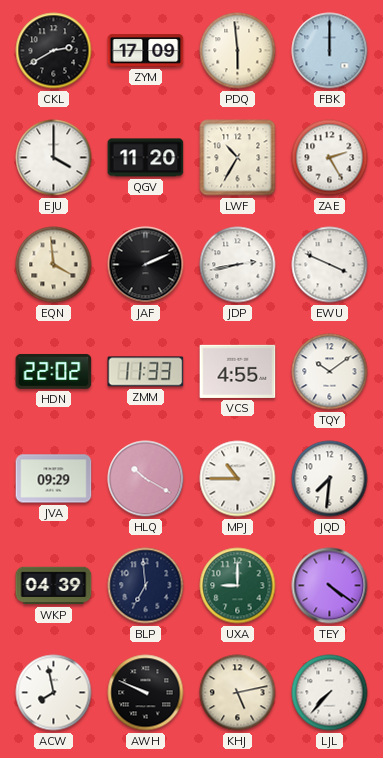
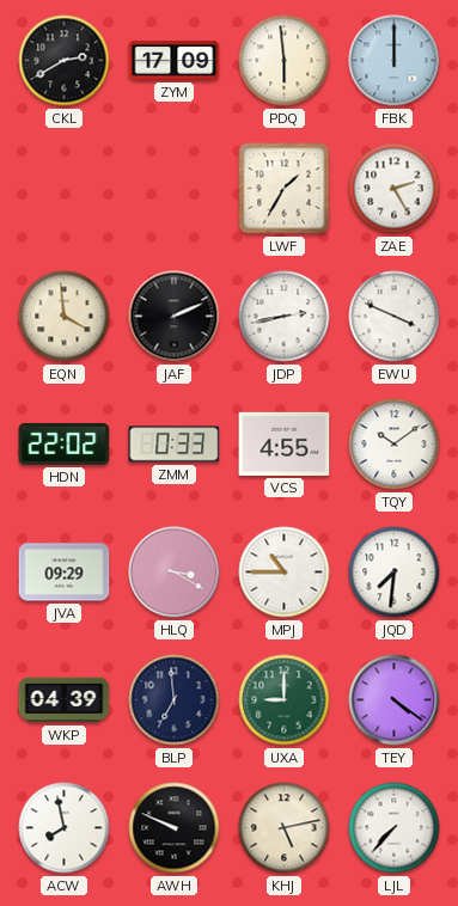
EJU: 4:00 -> none (54, 158)
QGV: 11:20 -> none (146, 158)
LWF: 10:35 -> 1:35 (285, 189)
ZMM: 11:33 -> 0:33 (175, 445)
HLQ: 10:20 -> 3:20 (175, 573)
